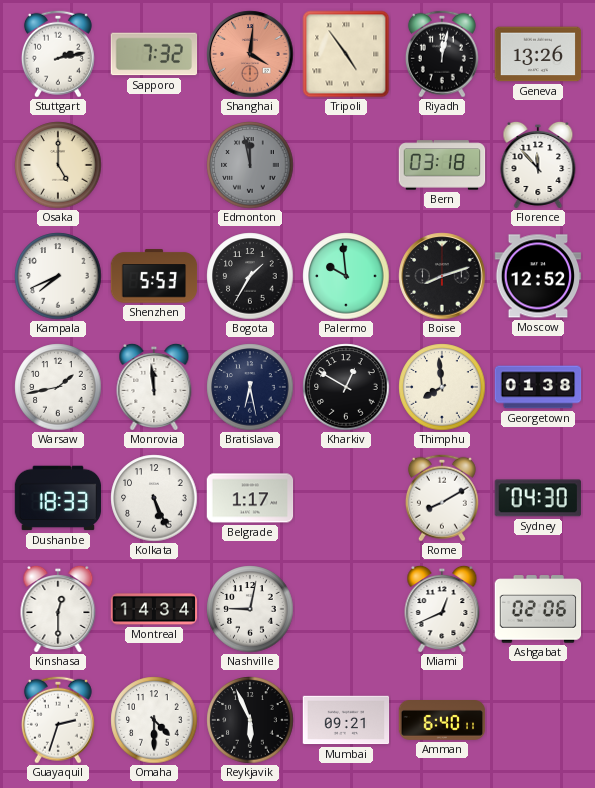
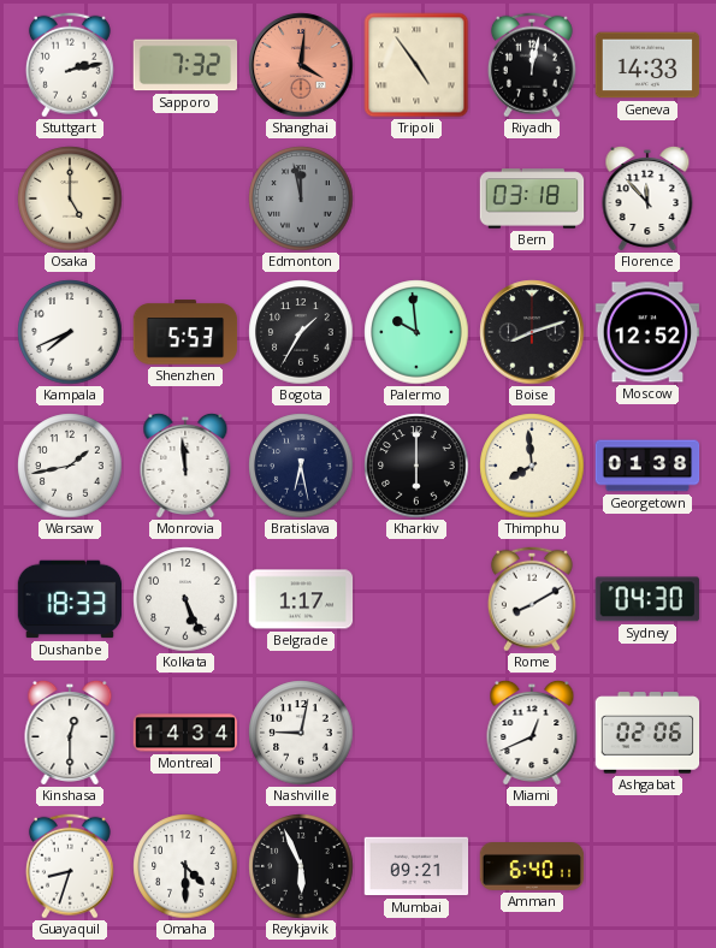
Geneva: 13:26 -> 14:33 (647, 65)
Kharkiv: 12:50 -> 6:00 (416, 466)
Guayaquil: 2:33 -> 8:33 (70, 866)
